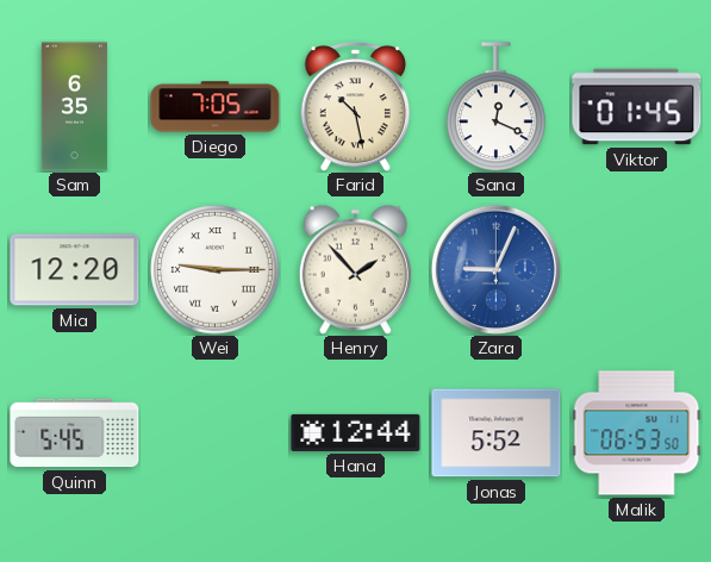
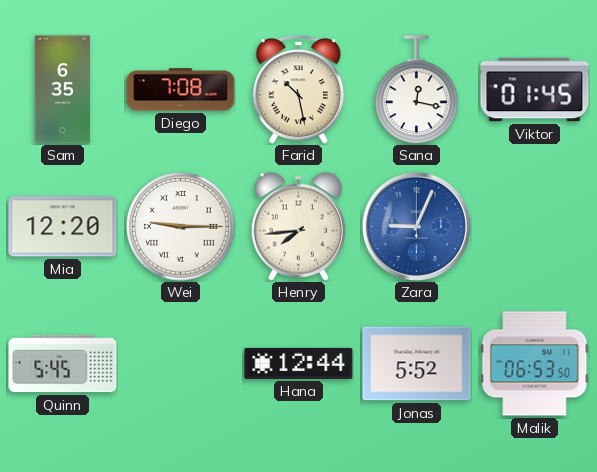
Diego: 7:05 -> 7:08 (181, 90)
Sana: 12:19 -> 12:17 (417, 90)
Henry: 1:53 -> 7:44 (298, 226)
